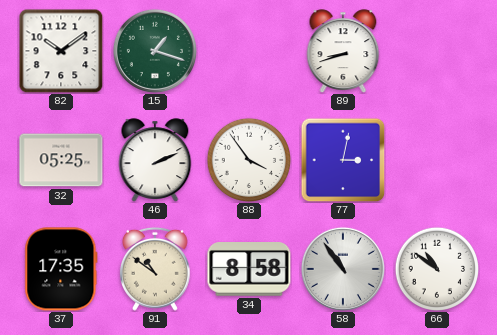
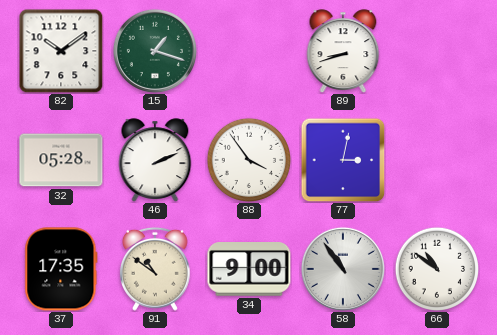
32: 05:25 -> 05:28 (61, 160)
34: 8:58 -> 9:00 (249, 269)
